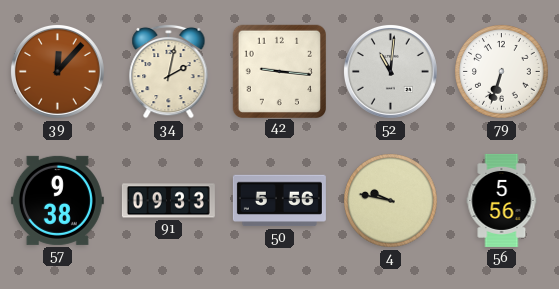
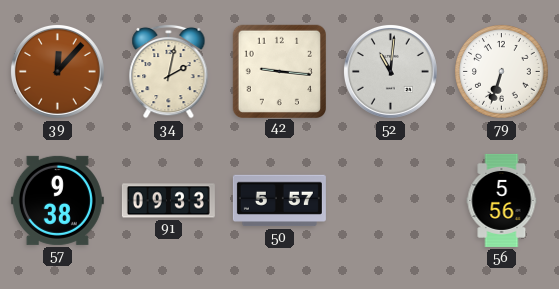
50: 5:56 -> 5:57 (279, 201)
4: 9:47 -> none (391, 201)
